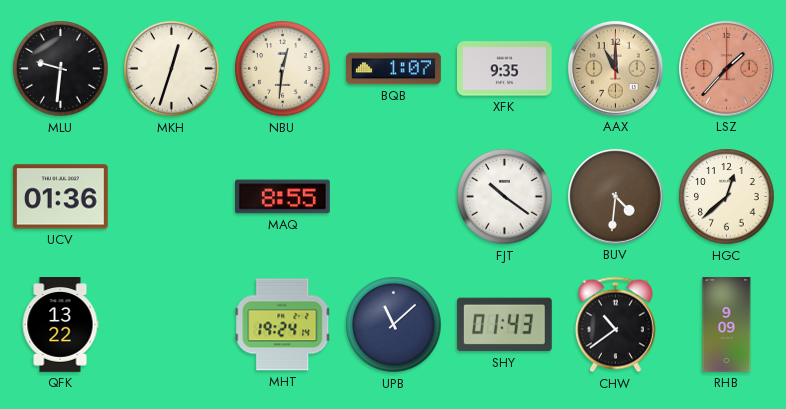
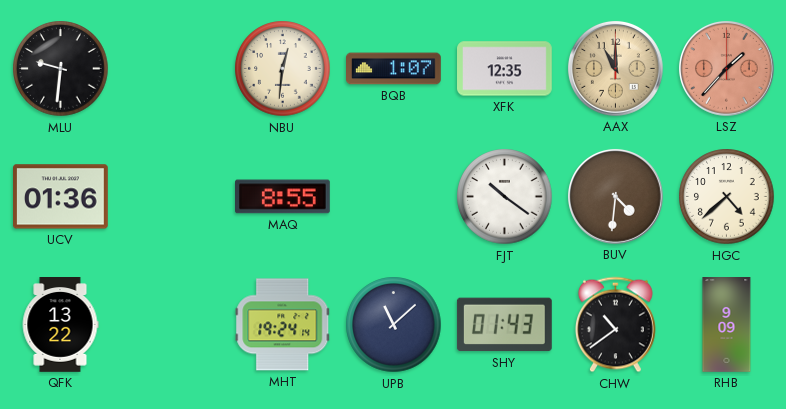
MKH: 12:33 -> none (172, 69)
XFK: 9:35 -> 12:35 (505, 69)
HGC: 12:38 -> 4:38 (727, 197)
